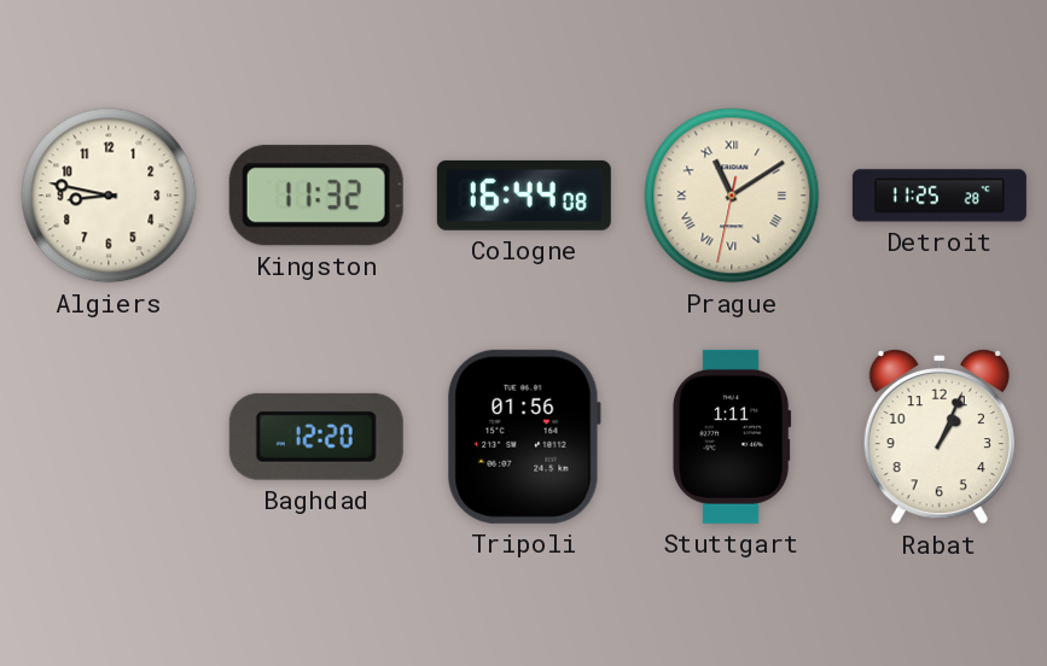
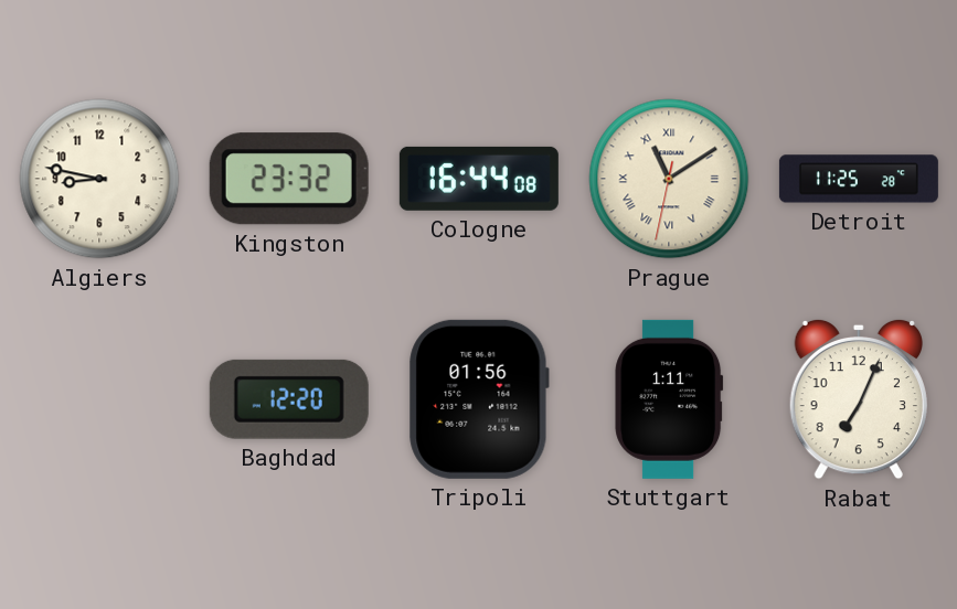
Kingston: 11:32 -> 23:32 (289, 179)
Rabat: 1:04 -> 7:04 (859, 399)
